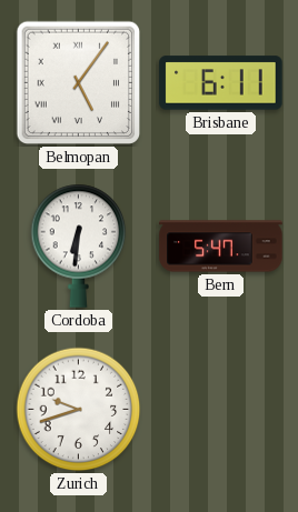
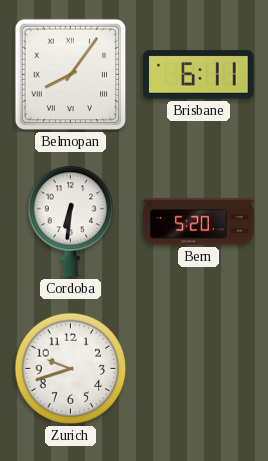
Belmopan: 5:06 -> 8:06 (71, 75)
Bern: 5:47 -> 5:20 (199, 222)
